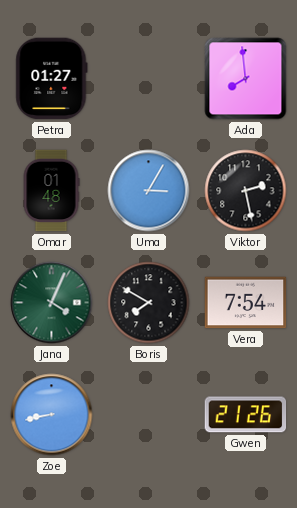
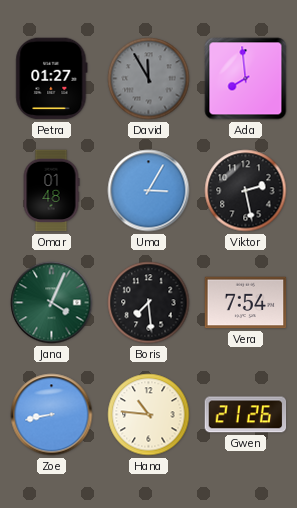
David: none -> 11:55 (149, 79)
Boris: 7:50 -> 7:29 (149, 303)
Hana: none -> 10:46 (149, 415)
